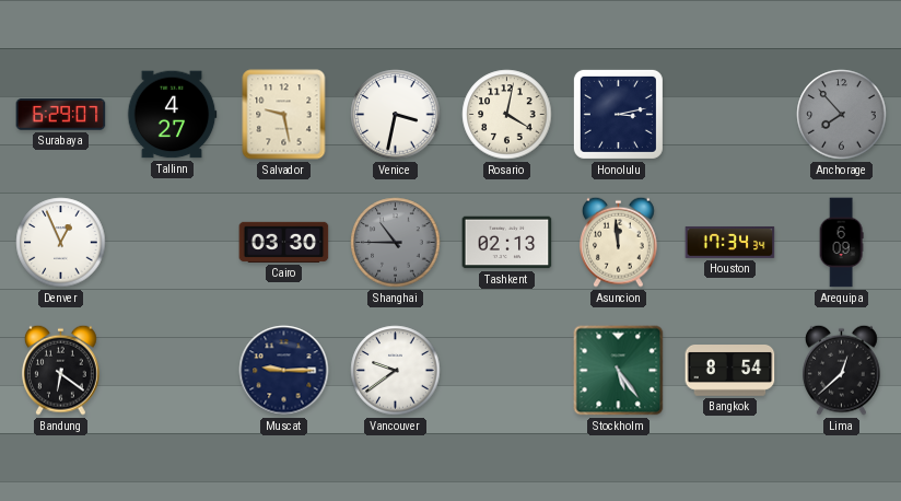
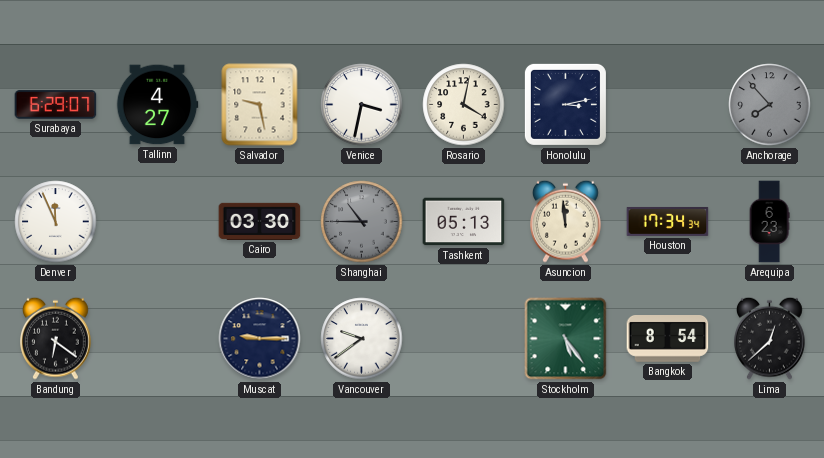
Denver: 12:56 -> 11:56 (56, 222)
Tashkent: 02:13 -> 05:13 (464, 222)
Arequipa: 6:09 -> 6:23 (769, 222)
